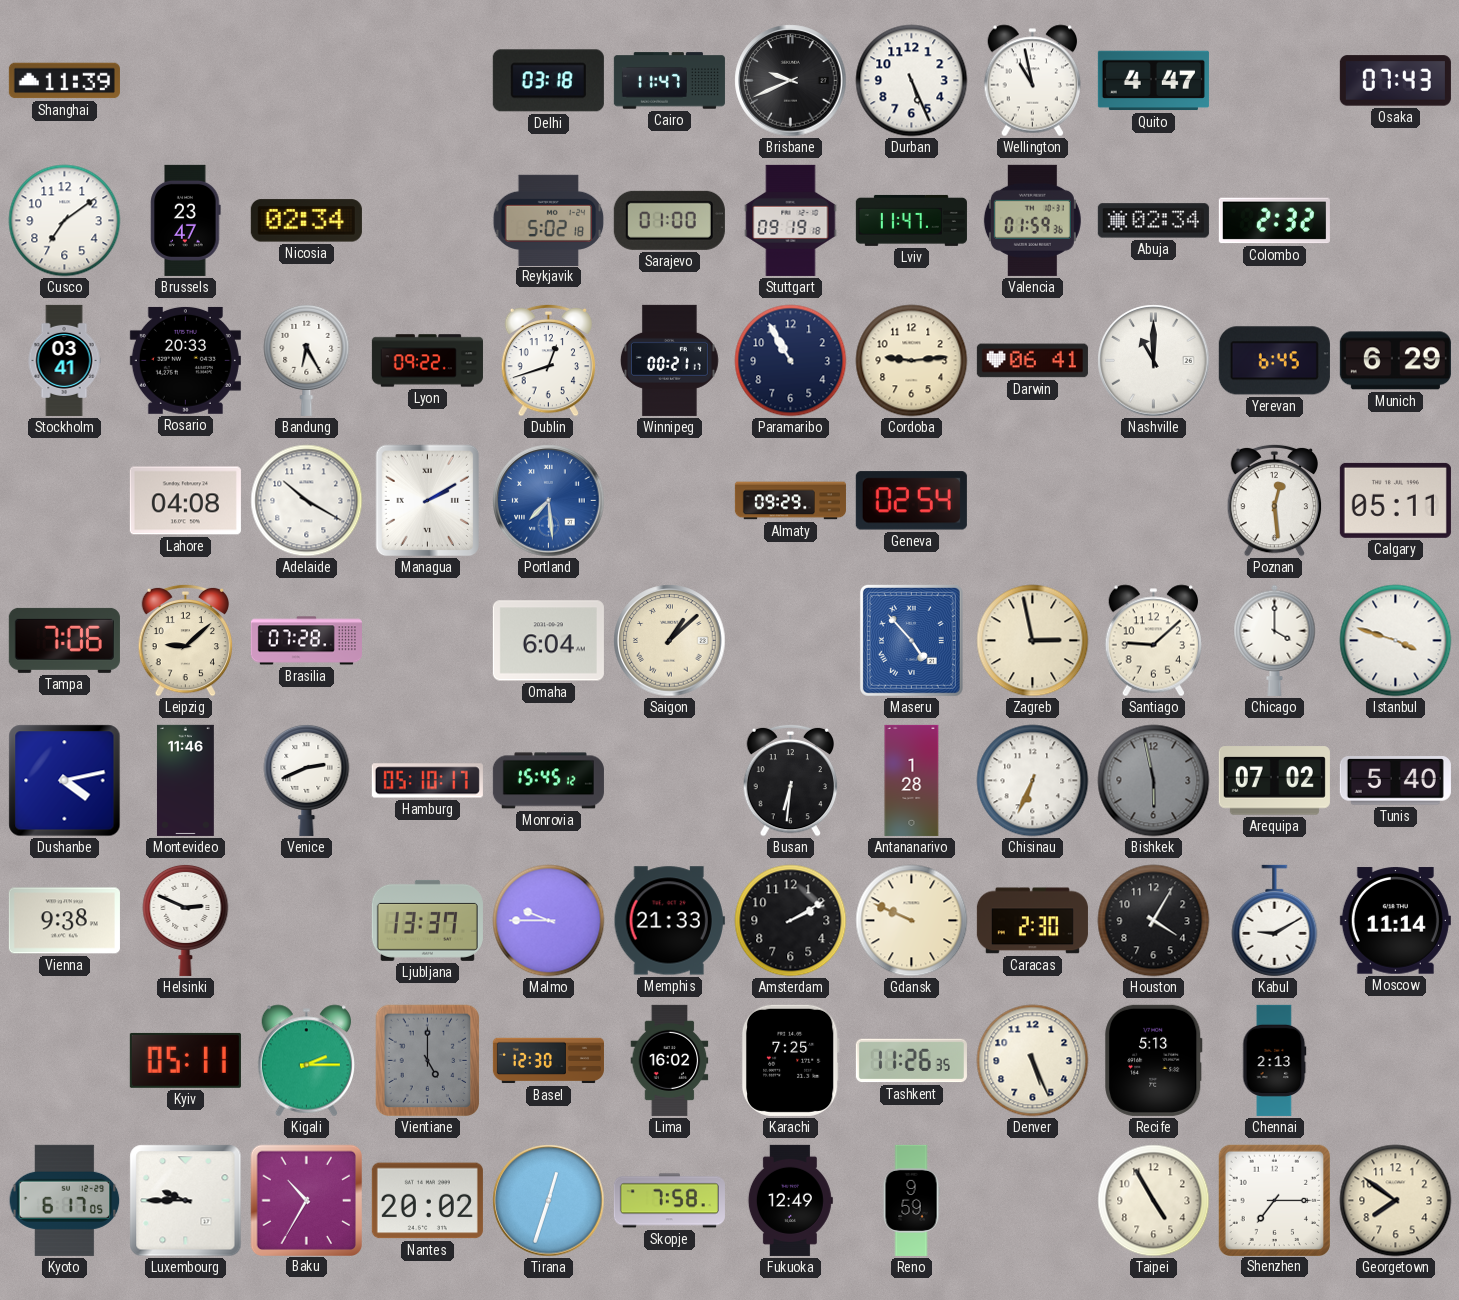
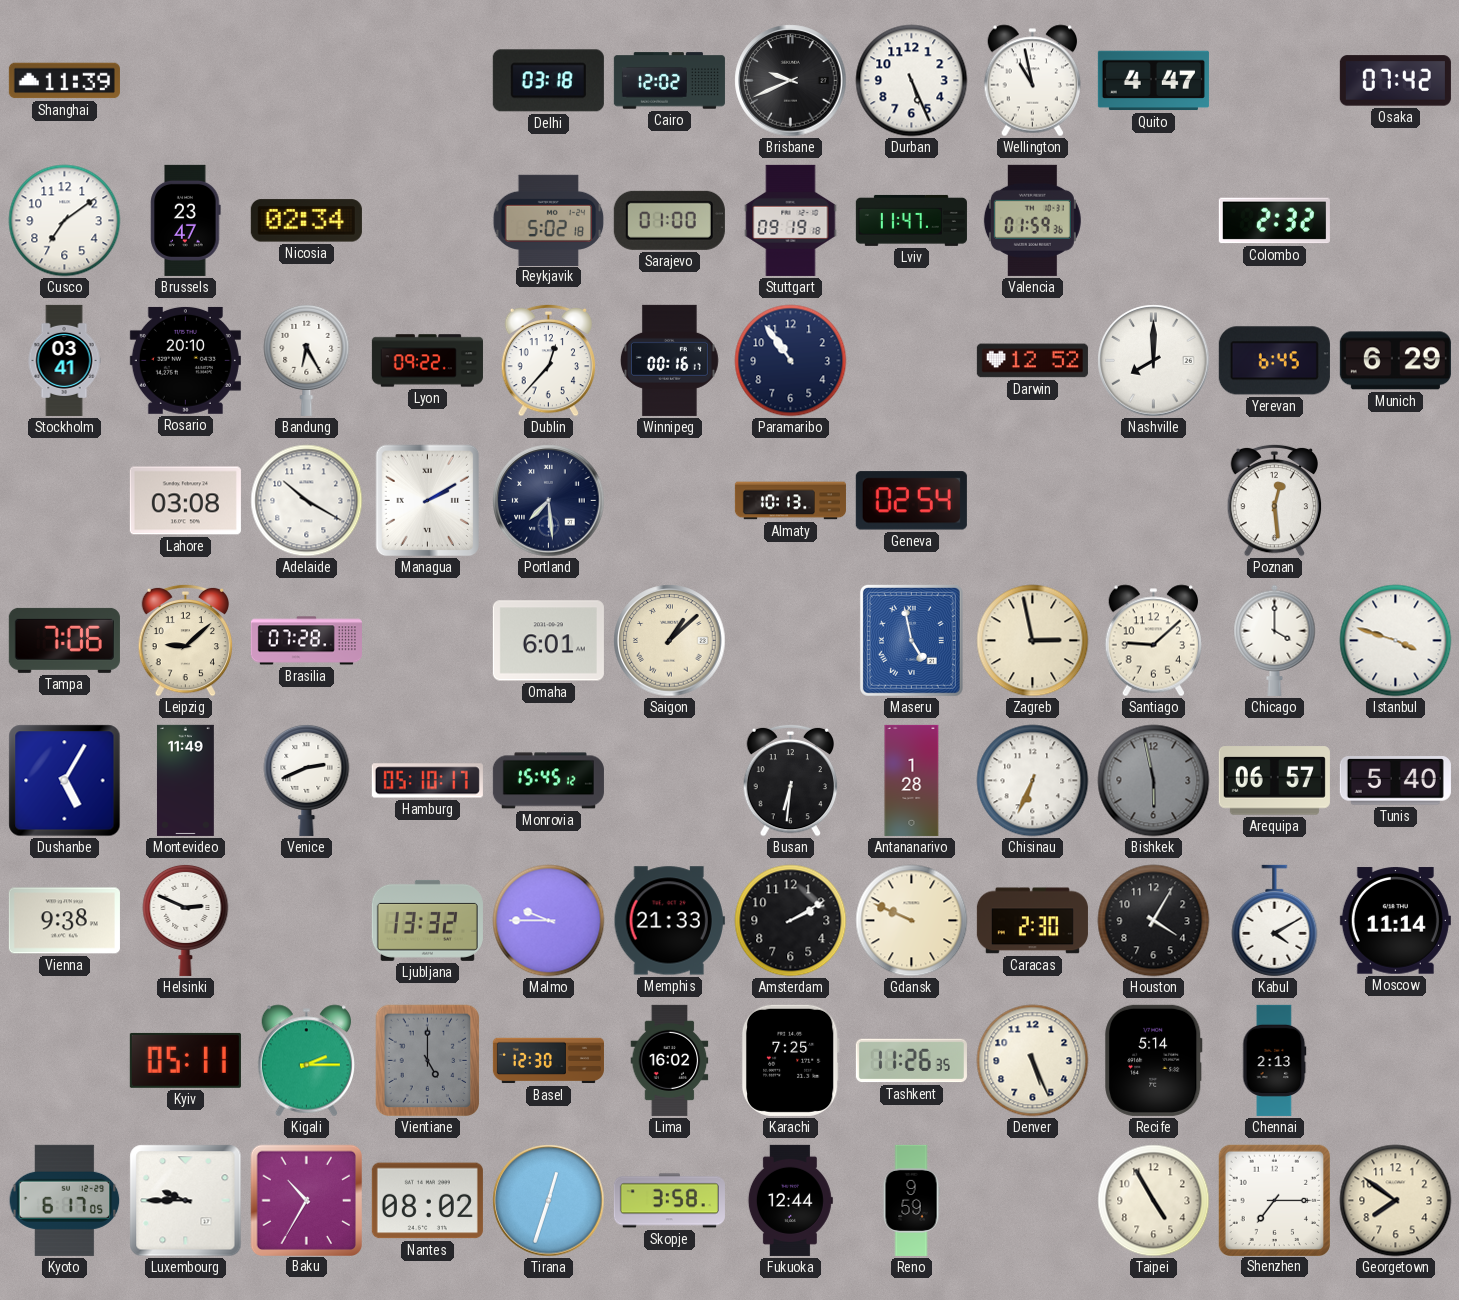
Cairo: 11:47 -> 12:02 (669, 81)
Osaka: 07:43 -> 07:42 (1395, 81)
Abuja: 02:34 -> none (1153, 221)
Rosario: 20:33 -> 20:10 (185, 360)
Dublin: 12:42 -> 12:37 (549, 360)
Winnipeg: 00:21 -> 00:16 (669, 360)
Paramaribo: 10:55 -> 10:54 (791, 361)
Cordoba: 9:14 -> none (912, 361)
Darwin: 06:41 -> 12:52 (1032, 361)
Nashville: 11:00 -> 8:00 (1154, 361)
Lahore: 04:08 -> 03:08 (185, 501)
Portland dial: blue -> navy (549, 501)
Almaty: 09:29 -> 10:13 (790, 501)
Calgary: 05:11 -> none (1395, 500)
Omaha: 6:04 -> 6:01 (548, 641)
Maseru: 4:53 -> 4:58 (911, 640)
Dushanbe: 4:13 -> 5:05 (65, 781)
Montevideo: 11:46 -> 11:49 (185, 780)
Arequipa: 07:02 -> 06:57 (1274, 781)
Ljubljana: 13:37 -> 13:32 (427, 920)
Kabul: 9:10 -> 4:10 (1275, 921)
Recife: 5:13 -> 5:14 (1154, 1060)
Nantes: 20:02 -> 08:02 (427, 1201)
Skopje: 7:58 -> 3:58 (669, 1201)
Fukuoka: 12:49 -> 12:44 (790, 1200)
